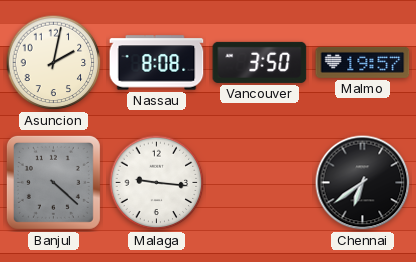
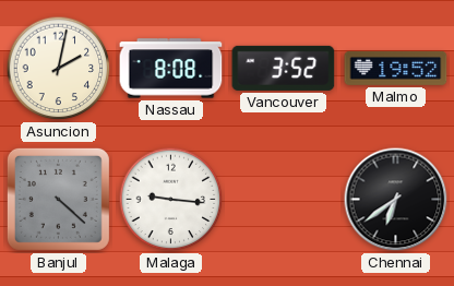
Vancouver: 3:50 -> 3:52 (284, 68)
Malmo: 19:57 -> 19:52 (396, 68)
